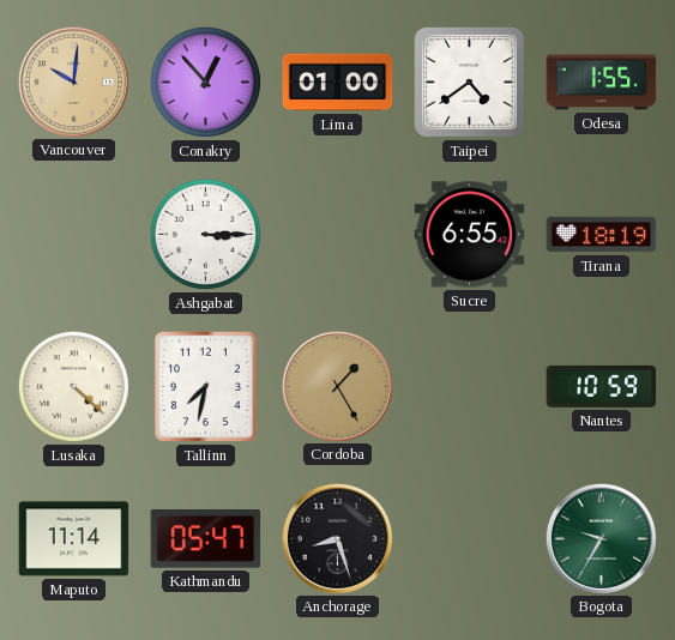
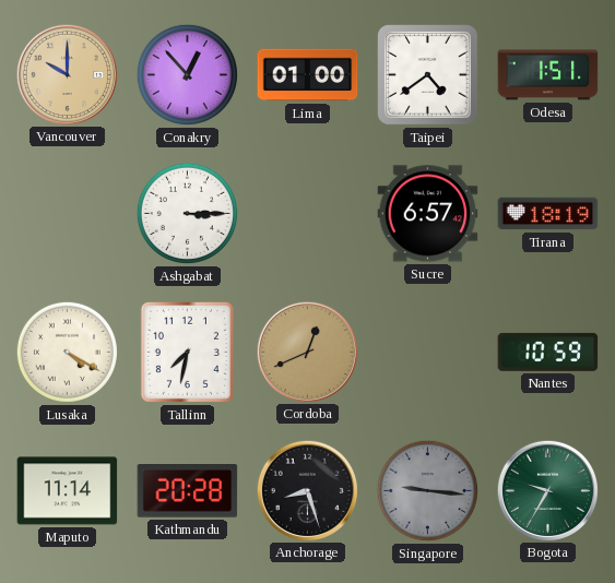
Vancouver: 10:01 -> 10:00 (67, 74)
Odesa: 1:55 -> 1:51 (548, 75)
Sucre: 6:55 -> 6:57 (428, 214)
Lusaka: 4:22 -> 4:20 (67, 352)
Cordoba: 1:25 -> 12:41 (307, 352)
Kathmandu: 05:47 -> 20:28 (188, 491)
Singapore: none -> 9:16 (427, 490)
